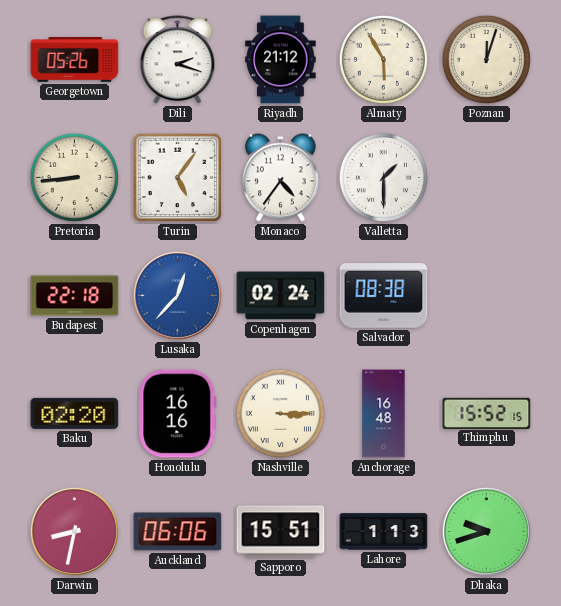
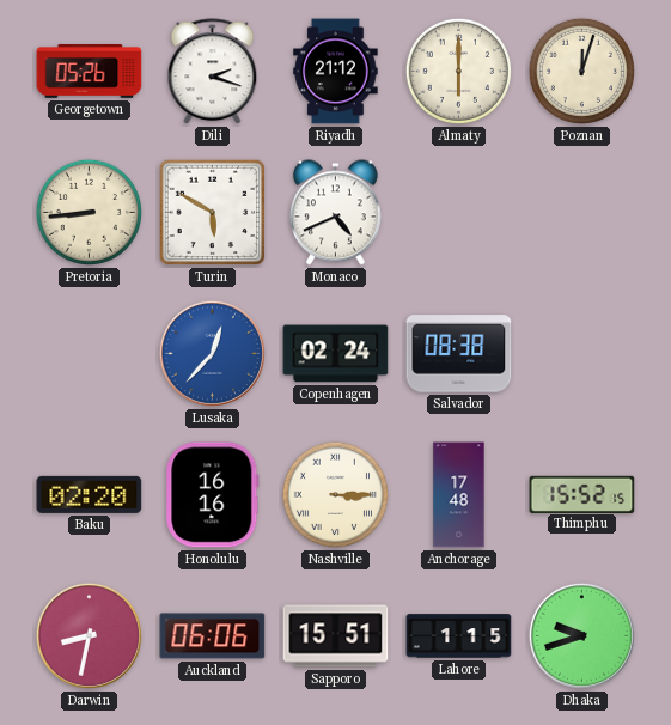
Almaty: 5:55 -> 6:00 (458, 71)
Turin: 5:06 -> 5:50 (213, 213)
Monaco: 4:36 -> 4:41 (335, 213)
Valletta: 1:30 -> none (383, 177)
Budapest: 22:18 -> none (75, 296)
Anchorage: 16:48 -> 17:48 (459, 495)
Lahore: 1:13 -> 1:15 (459, 636)
